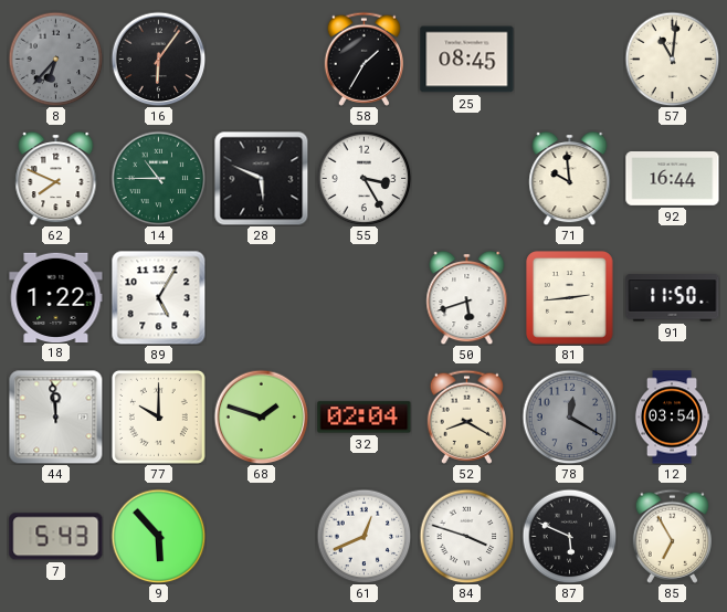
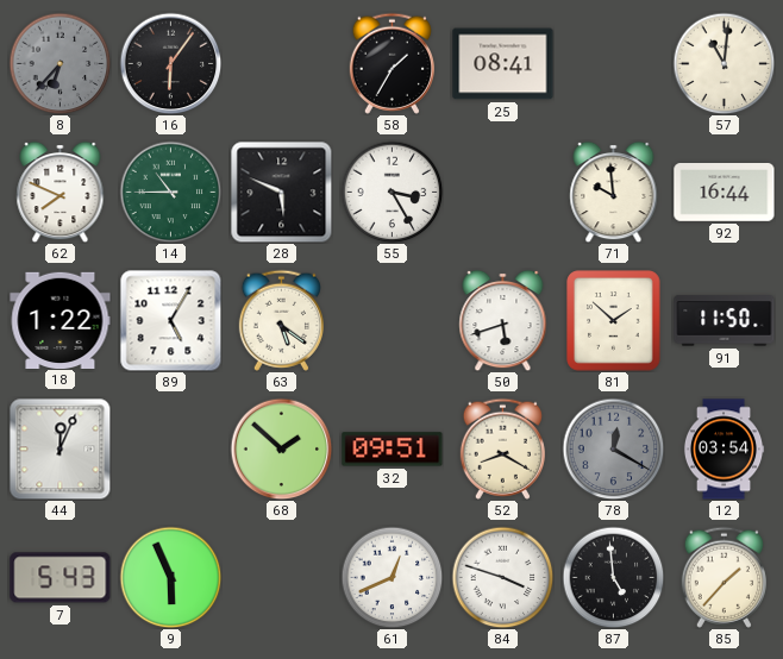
25: 08:45 -> 08:41 (503, 64)
63: none -> 5:21 (281, 320)
81: 2:44 -> 1:52 (614, 321)
44: 11:59 -> 12:04 (59, 448)
77: 10:00 -> none (158, 416)
68: 1:48 -> 1:52 (281, 448)
32: 02:04 -> 09:51 (393, 450)
9: 5:53 -> 5:56 (170, 577)
87: 5:49 -> 4:59 (613, 577)
85: 6:55 -> 1:37 (724, 577)
